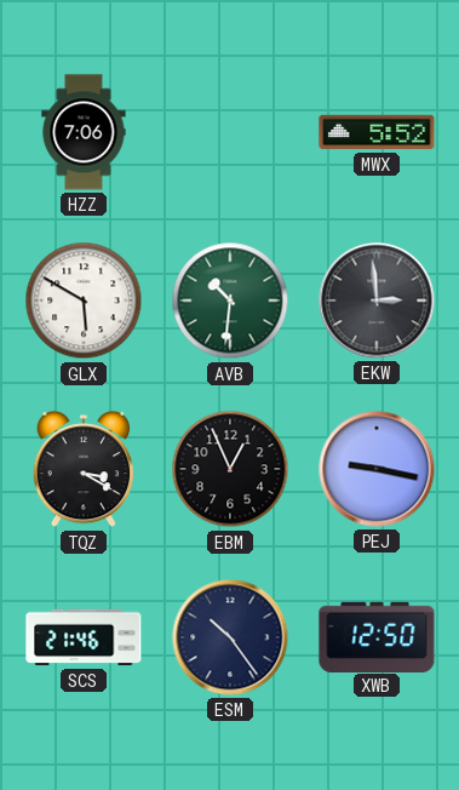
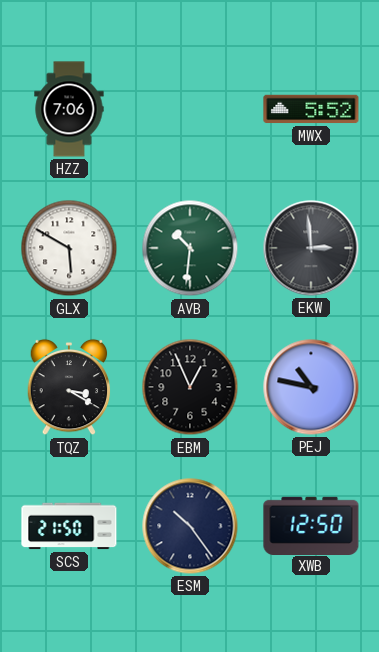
PEJ: 9:17 -> 10:47 (311, 387)
SCS: 21:46 -> 21:50 (69, 526)
